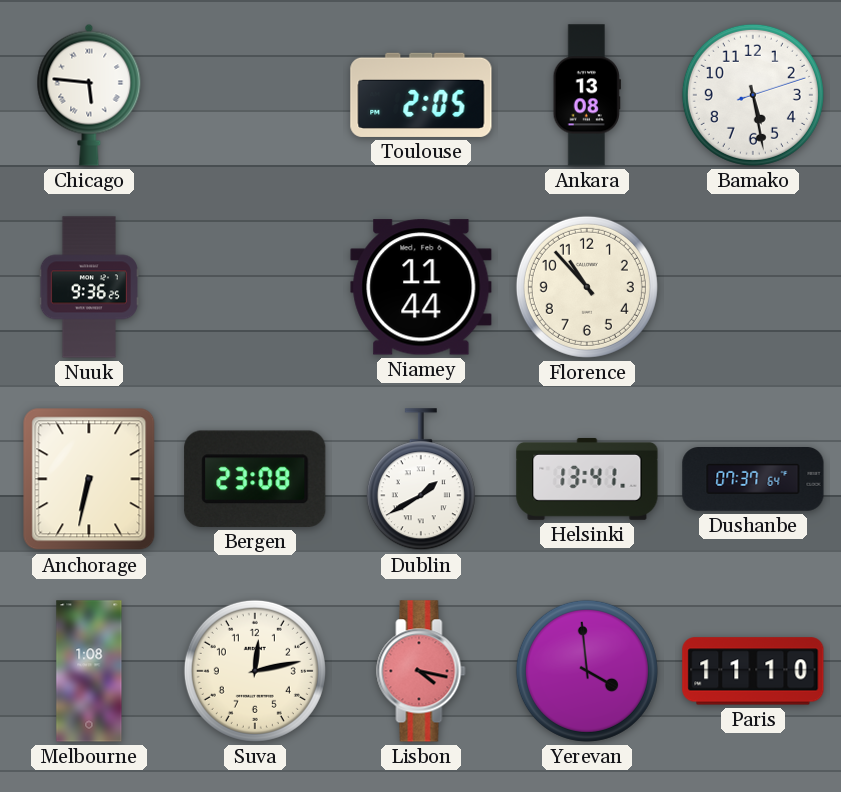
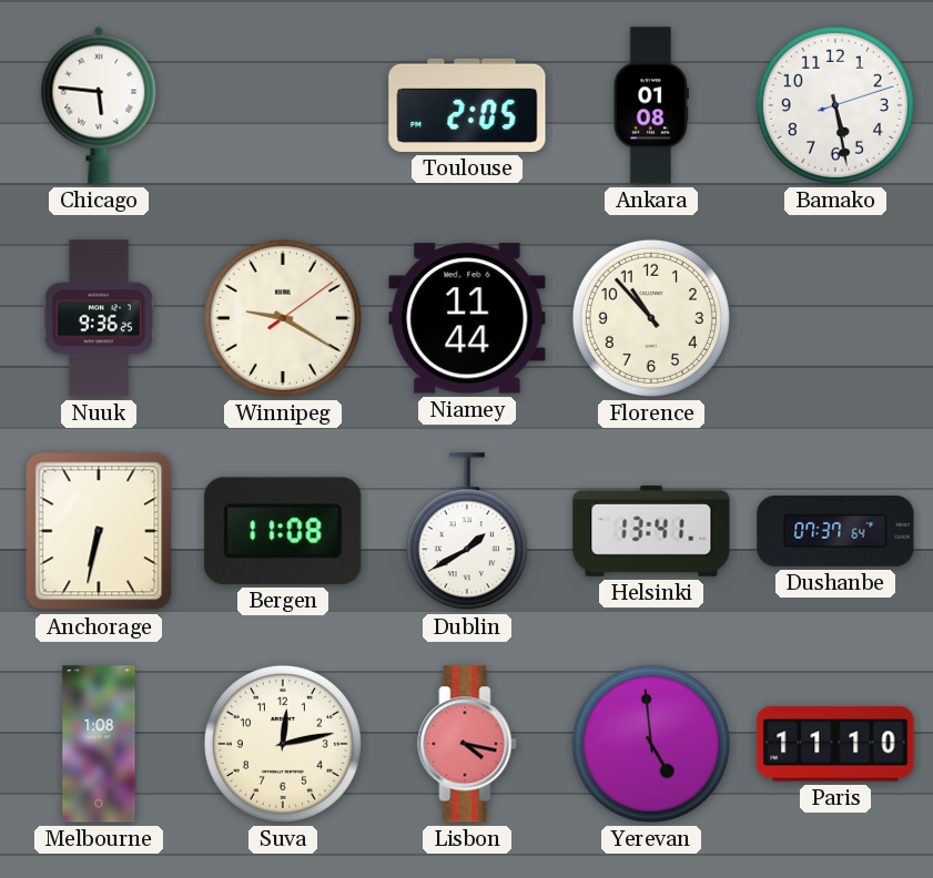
Ankara: 13:08 -> 01:08 (651, 105)
Winnipeg: none -> 9:20 (283, 318)
Bergen: 23:08 -> 11:08 (283, 531)
Yerevan: 3:59 -> 4:59 (651, 744)
